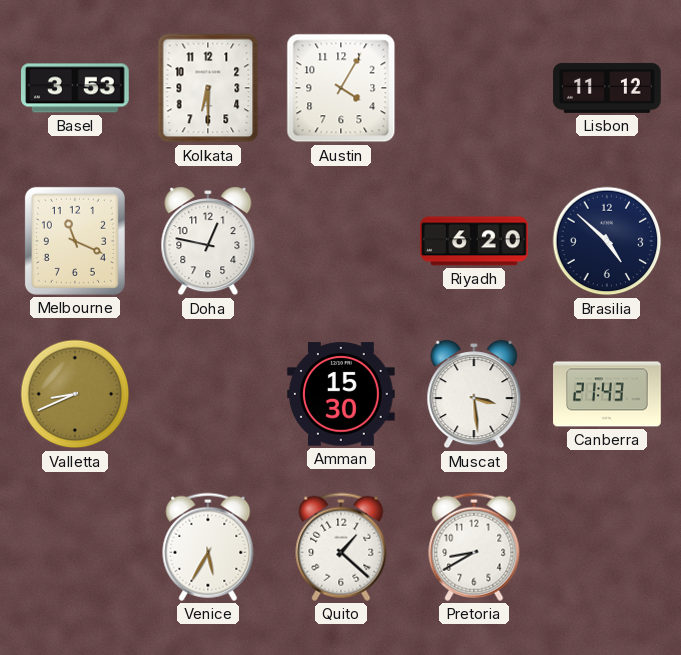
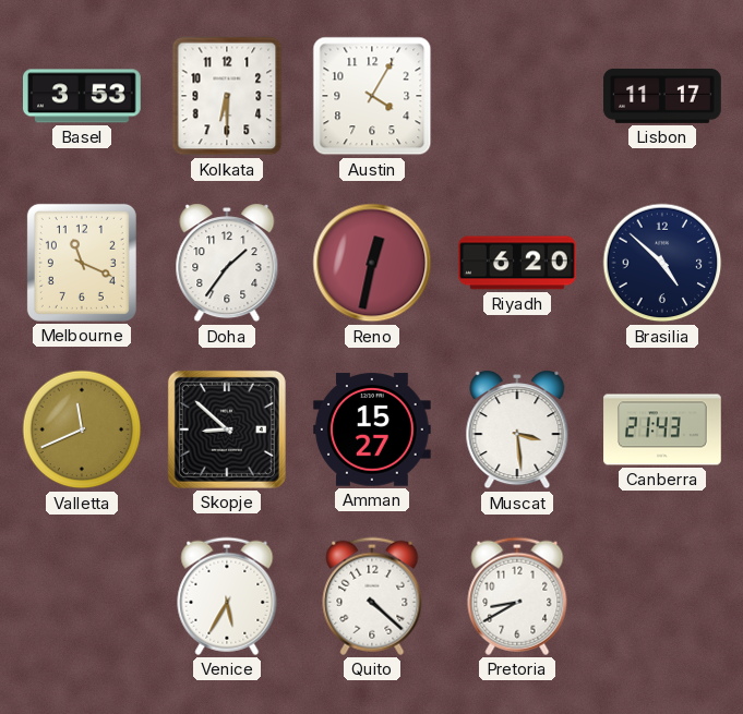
Lisbon: 11:12 -> 11:17 (662, 96)
Doha: 12:47 -> 1:36 (227, 263)
Reno: none -> 12:32 (372, 263)
Valletta: 8:41 -> 11:41 (82, 429)
Skopje: none -> 8:52 (227, 429)
Amman: 15:30 -> 15:27 (373, 429)
Quito: 1:22 -> 4:22 (372, 596)
